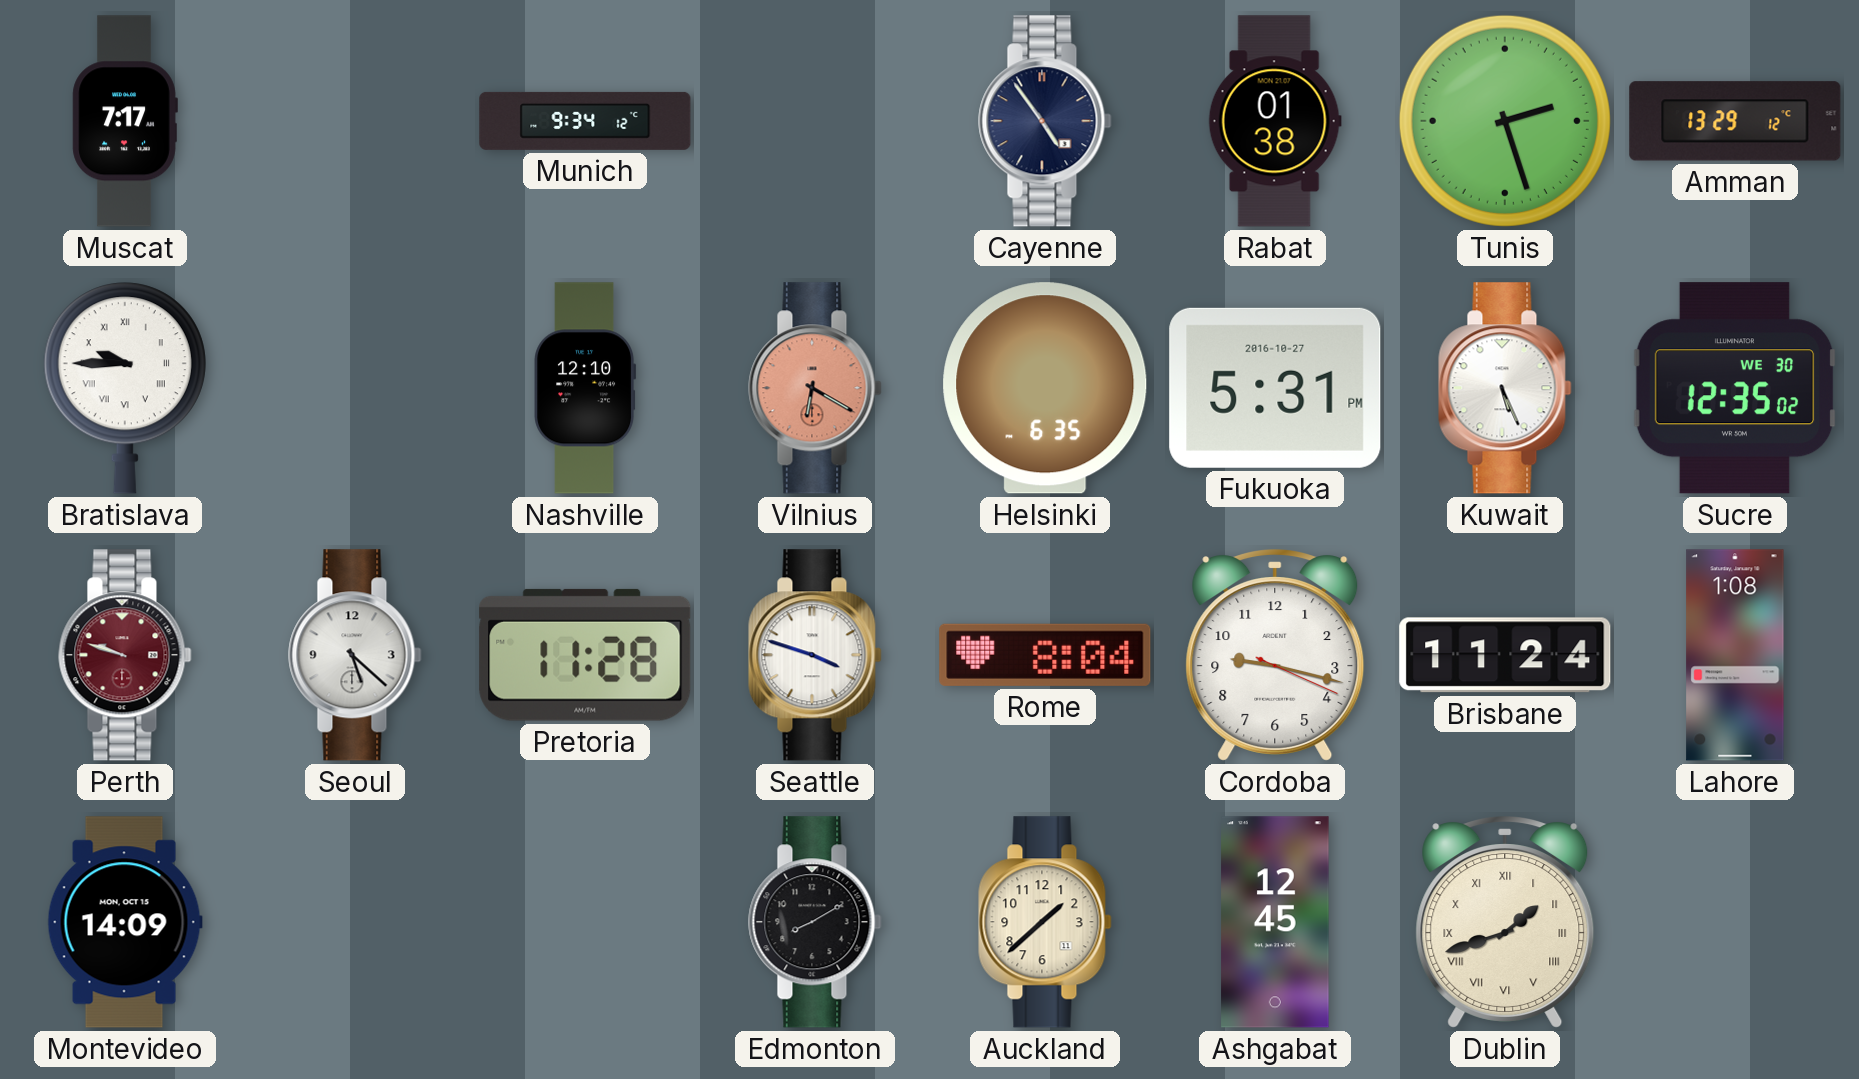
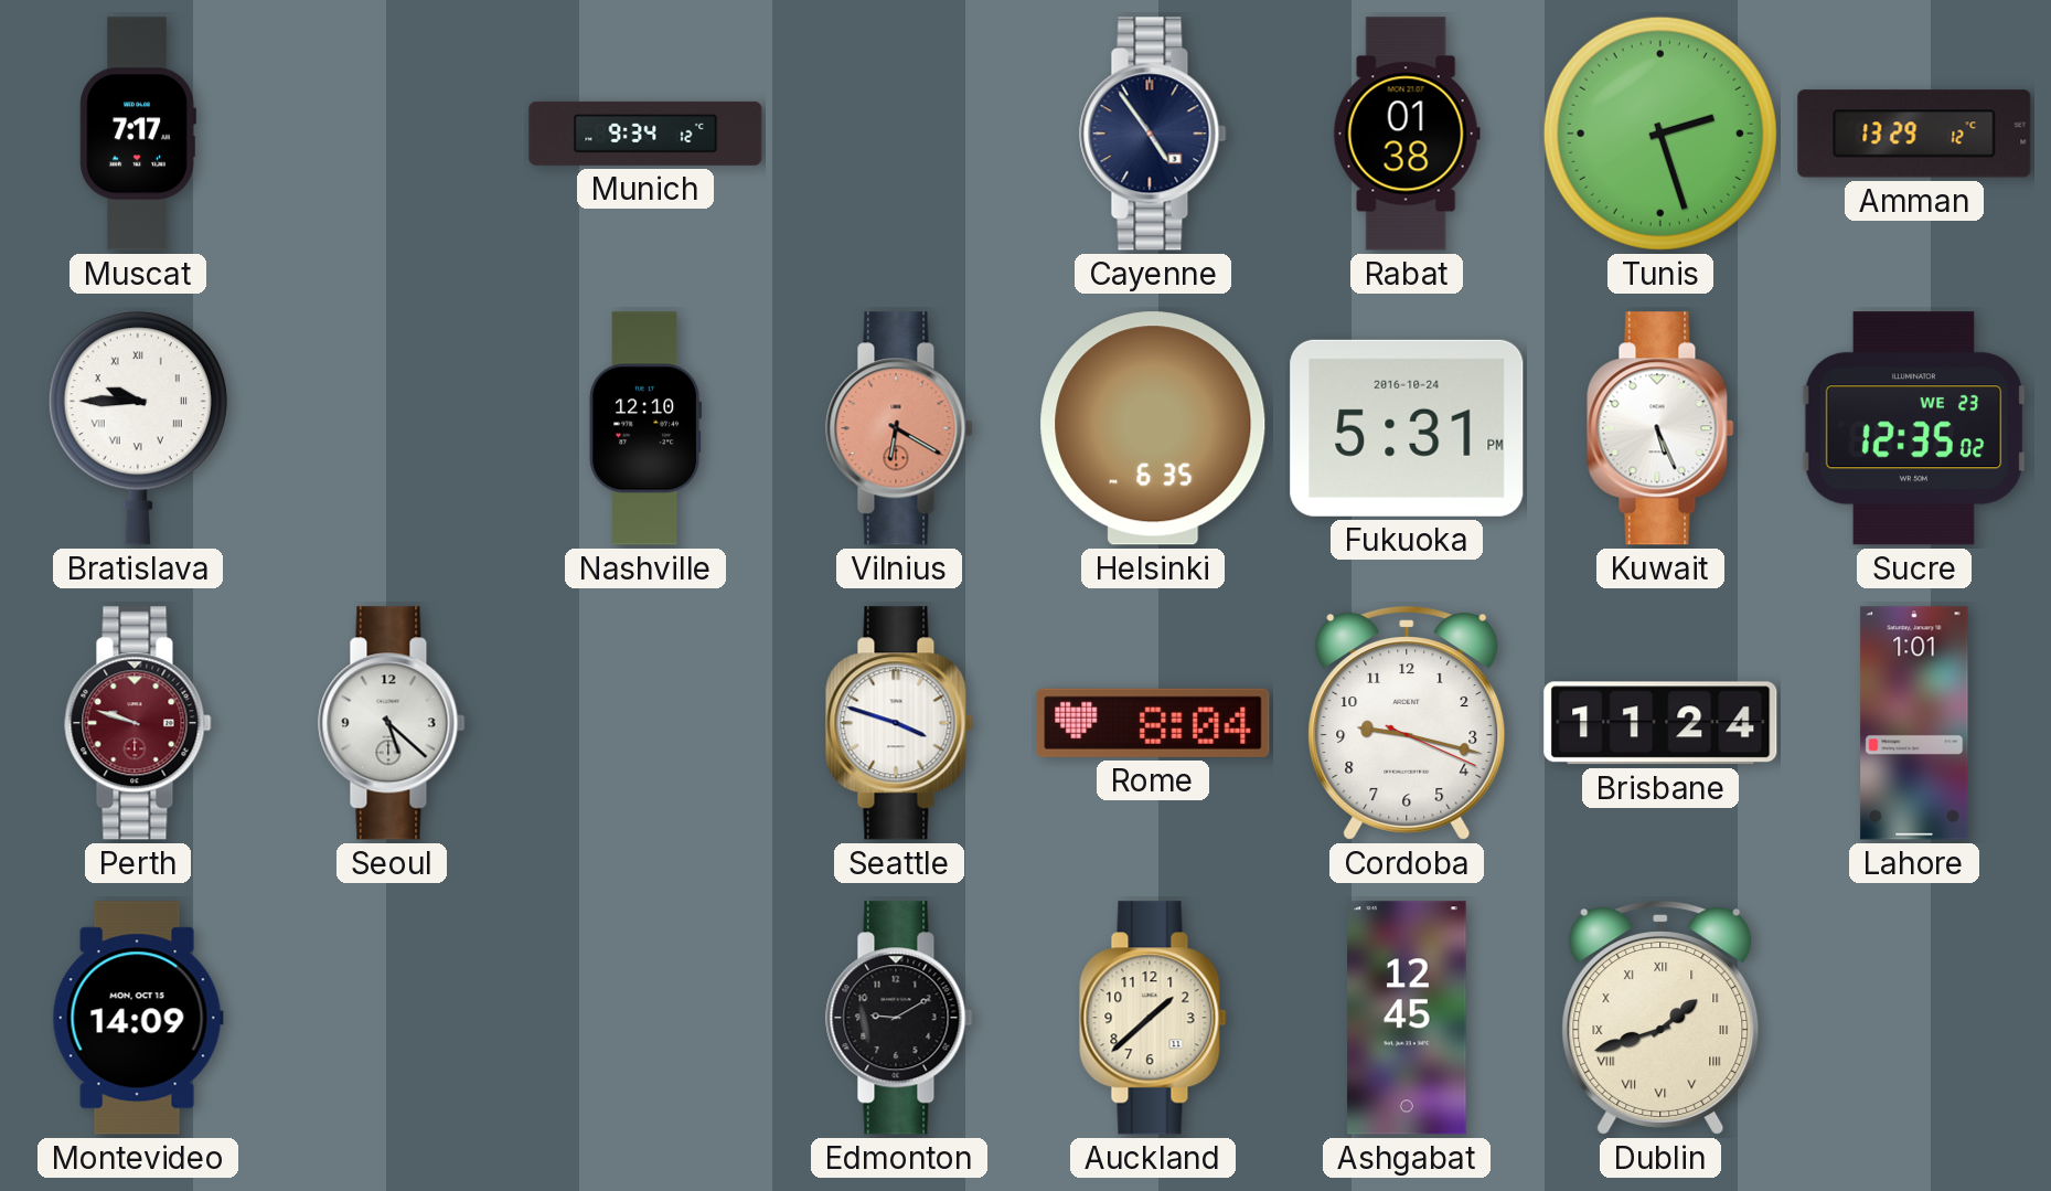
Fukuoka date: 2016-10-27 -> 2016-10-24 (1407, 428)
Sucre date: WE 30 -> WE 23 (1914, 428)
Pretoria: 11:28 -> none (585, 655)
Lahore: 1:08 -> 1:01 (1914, 723)
Edmonton: 8:10 -> 9:10 (899, 1018)
